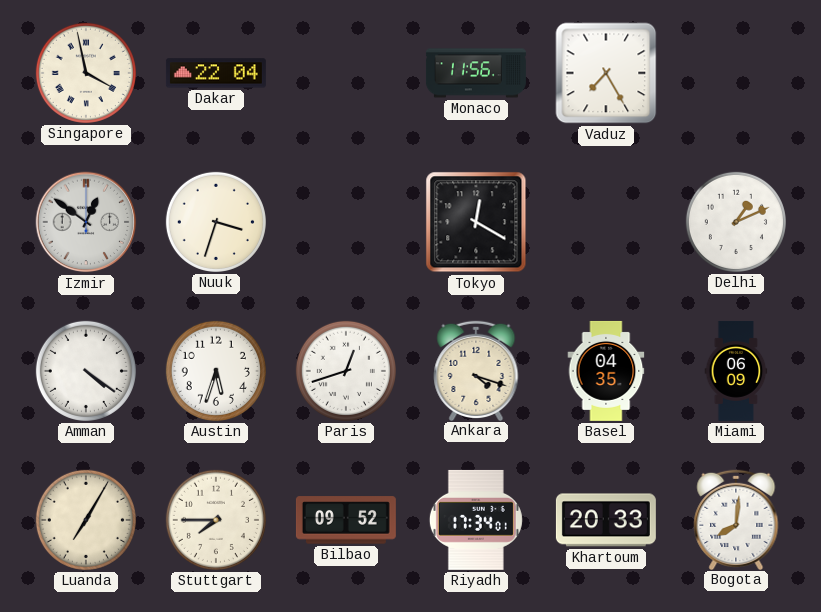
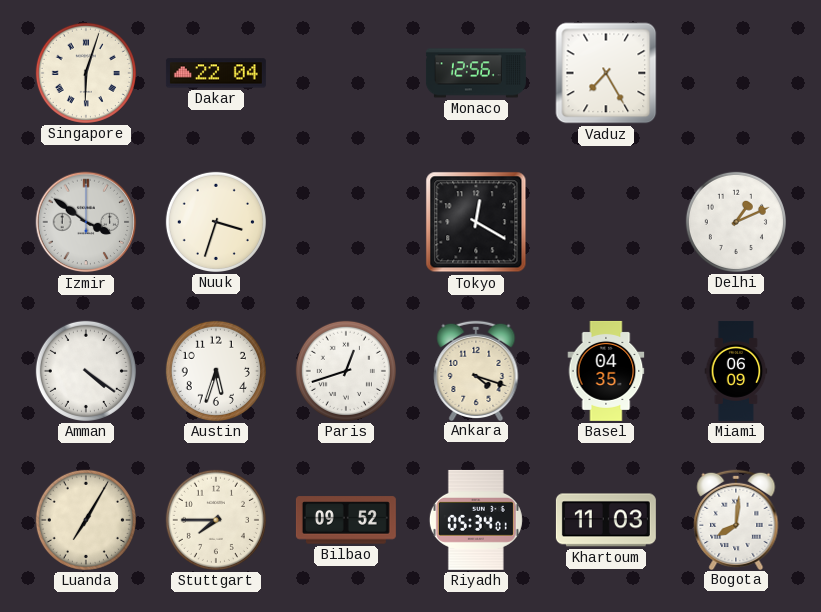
Singapore: 3:58 -> 6:03 (86, 73)
Monaco: 11:56 -> 12:56 (476, 73)
Izmir: 12:51 -> 3:51 (86, 222)
Riyadh: 17:34 -> 05:34 (476, 520)
Khartoum: 20:33 -> 11:03 (606, 520)
